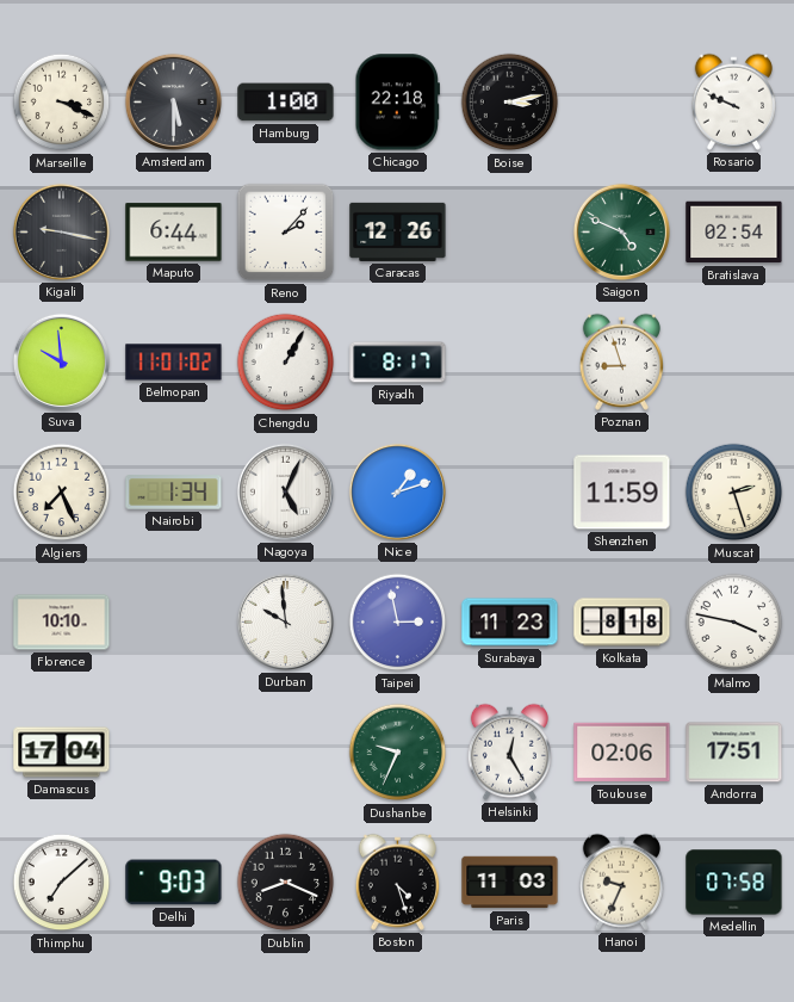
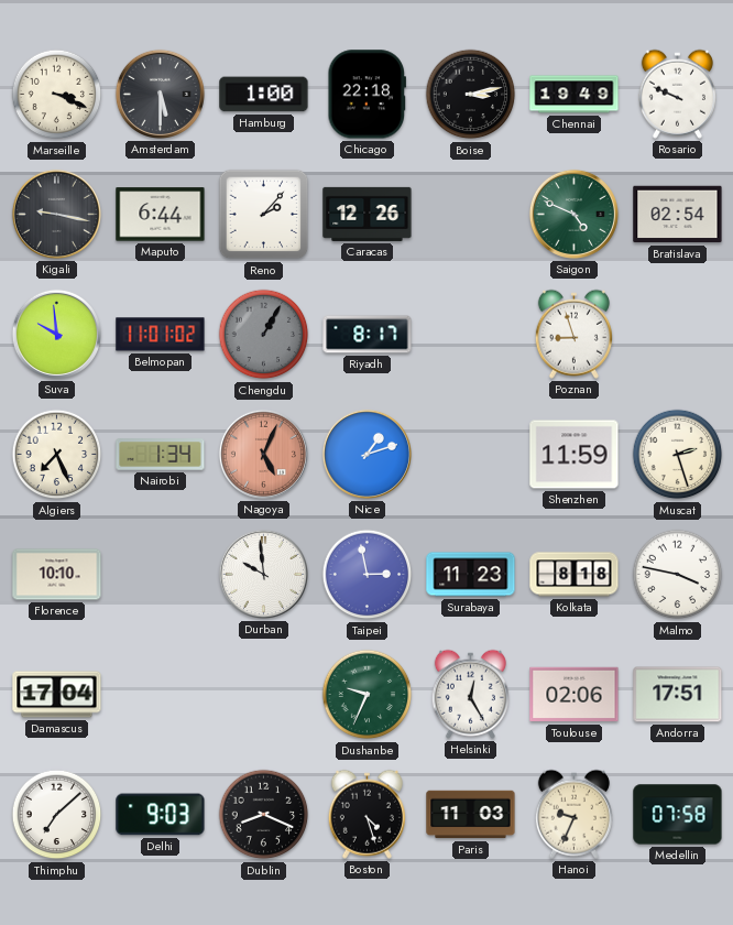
Chennai: none -> 19:49 (575, 95)
Chengdu dial: white -> grey (264, 335)
Nagoya dial: white -> salmon (263, 454)
